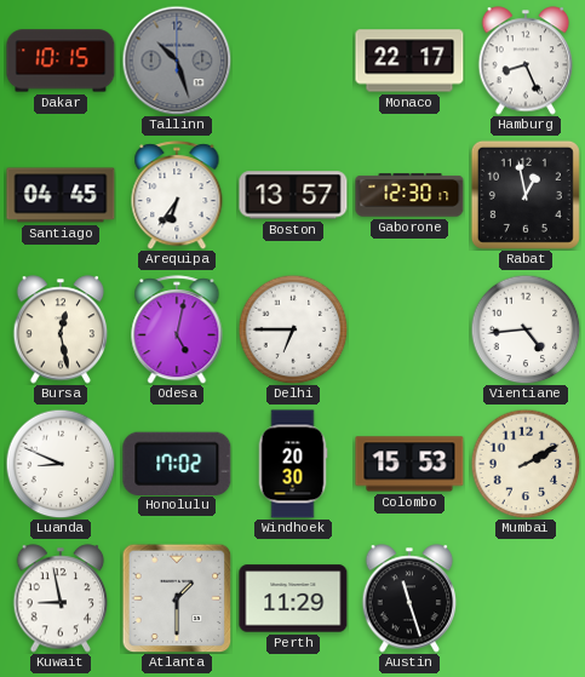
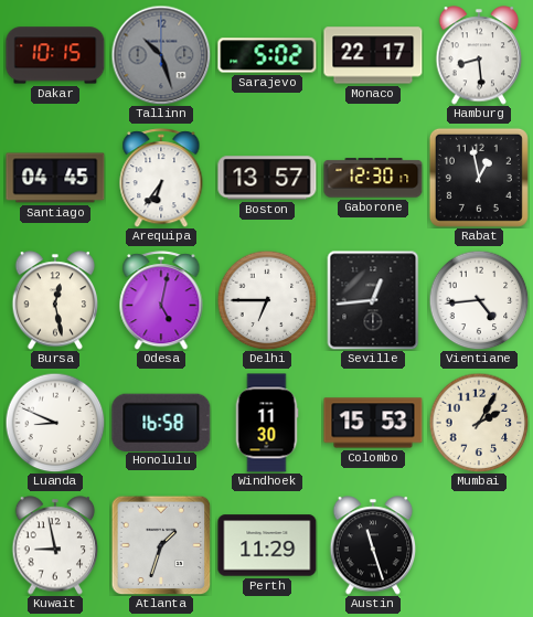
Sarajevo: none -> 5:02 (267, 55)
Hamburg: 8:26 -> 8:29 (479, 55)
Seville: none -> 12:44 (373, 300)
Honolulu: 17:02 -> 16:58 (161, 422)
Windhoek: 20:30 -> 11:30 (267, 423)
Mumbai: 2:10 -> 2:05 (479, 423)
Atlanta: 1:30 -> 1:33 (161, 545)
